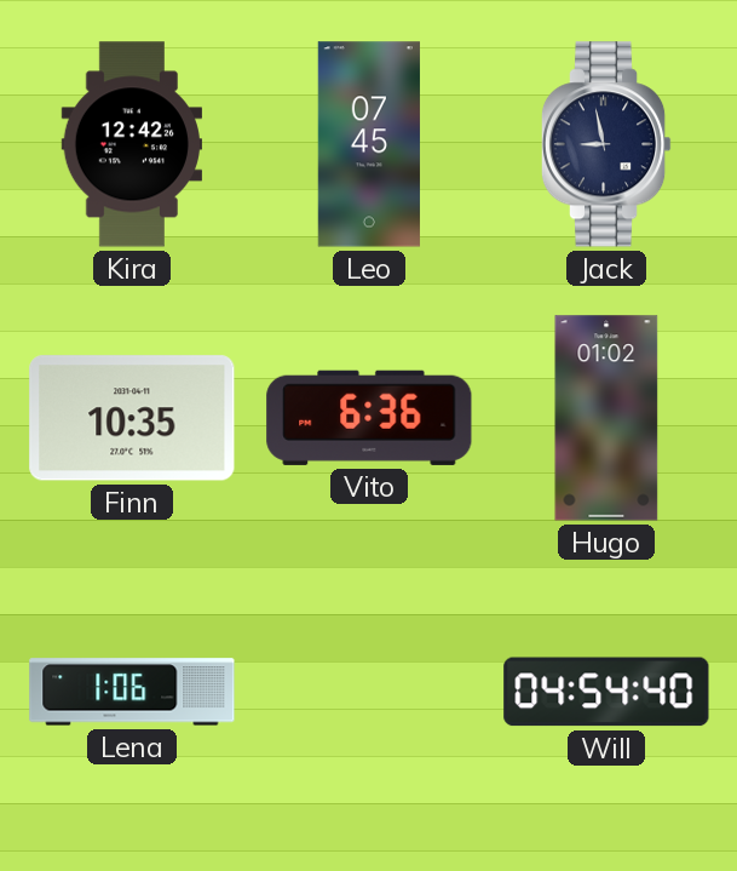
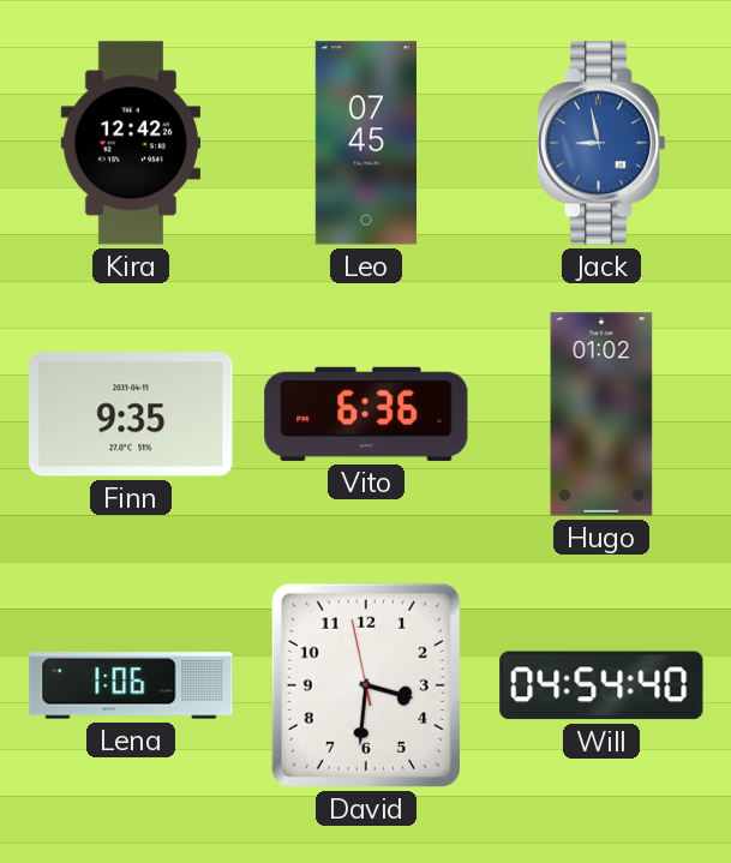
Jack dial: navy -> blue (601, 143)
Finn: 10:35 -> 9:35 (131, 414)
David: none -> 3:30 (366, 685)
